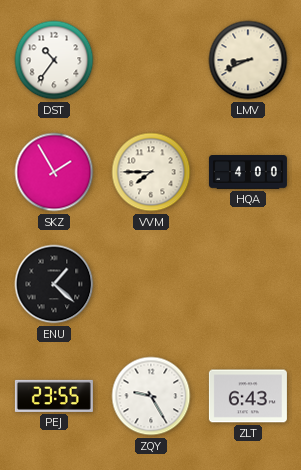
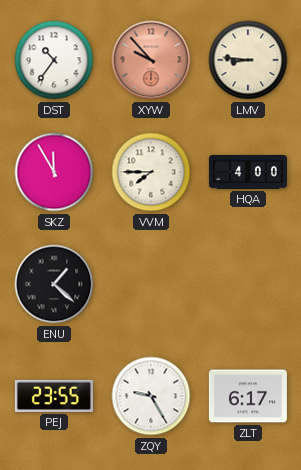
XYW: none -> 9:53 (151, 60)
LMV: 8:41 -> 8:46 (248, 60)
SKZ: 1:55 -> 11:55 (54, 172)
ZLT: 6:43 -> 6:17 (248, 396)
